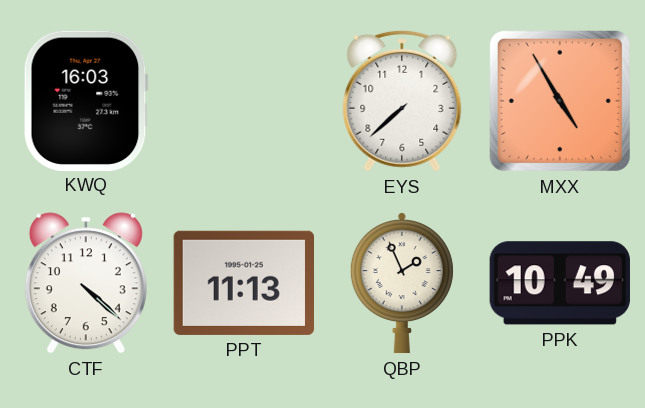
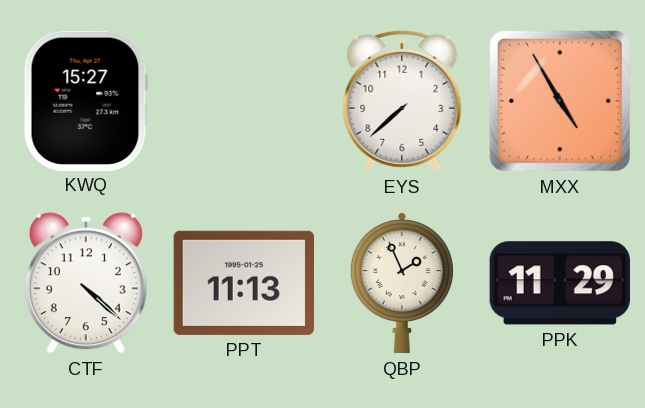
KWQ: 16:03 -> 15:27 (86, 100)
PPK: 10:49 -> 11:29 (559, 283)
